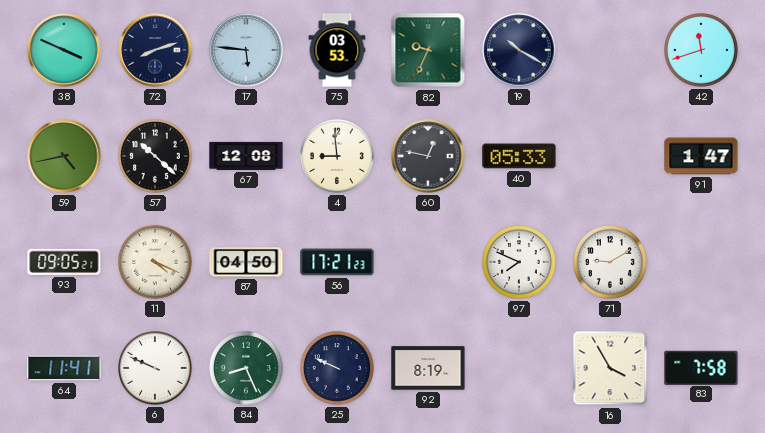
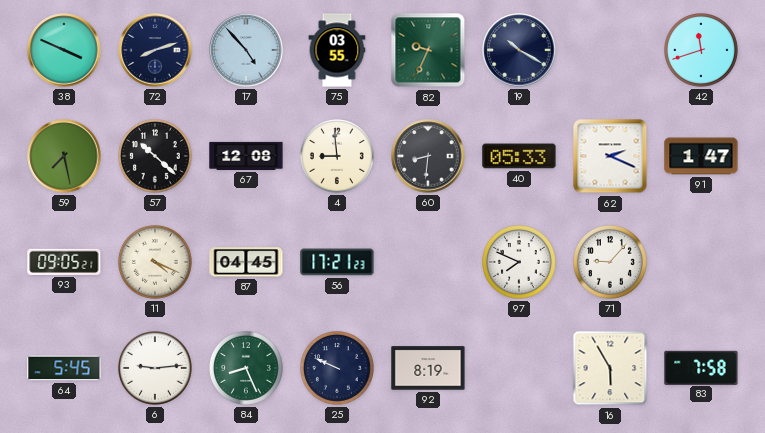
17: 5:46 -> 4:53 (246, 50)
75: 03:53 -> 03:55 (337, 50)
59: 4:43 -> 7:28 (64, 156)
60: 12:47 -> 8:31 (428, 156)
62: none -> 2:19 (610, 156)
87: 04:50 -> 04:45 (246, 262)
71: 9:10 -> 9:07 (611, 263)
64: 11:41 -> 5:45 (64, 368)
6: 9:49 -> 9:14 (156, 369)
16: 3:55 -> 5:55 (610, 368)
